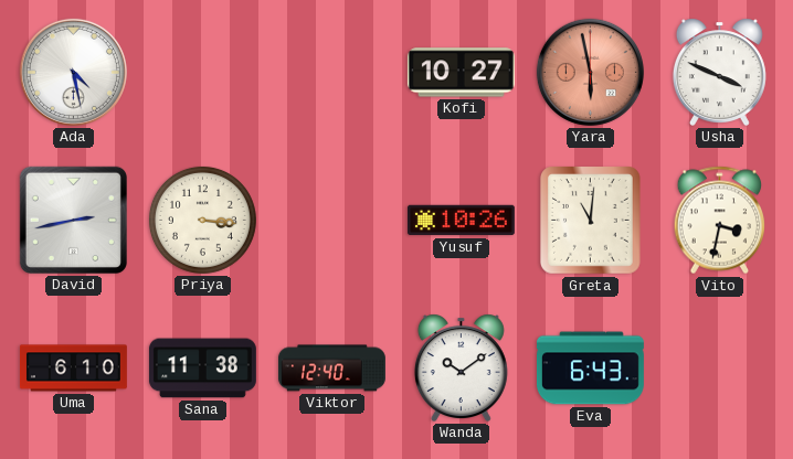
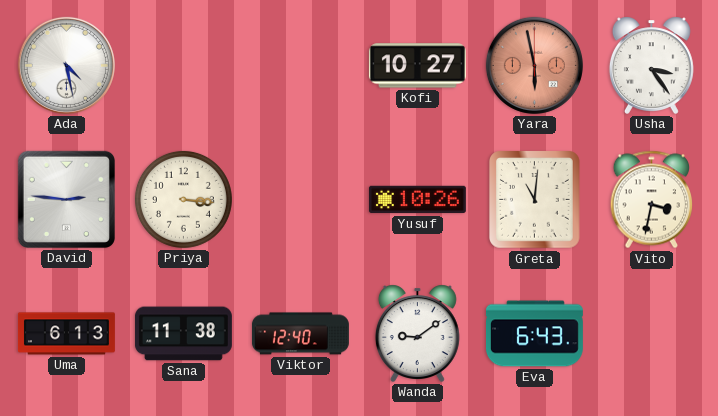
Usha: 3:49 -> 3:24 (651, 65)
David: 2:43 -> 2:46 (66, 199)
Uma: 6:10 -> 6:13 (66, 334)
Wanda: 10:09 -> 9:09 (417, 333)
